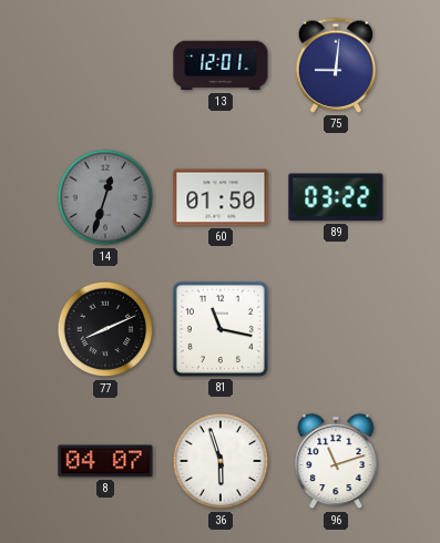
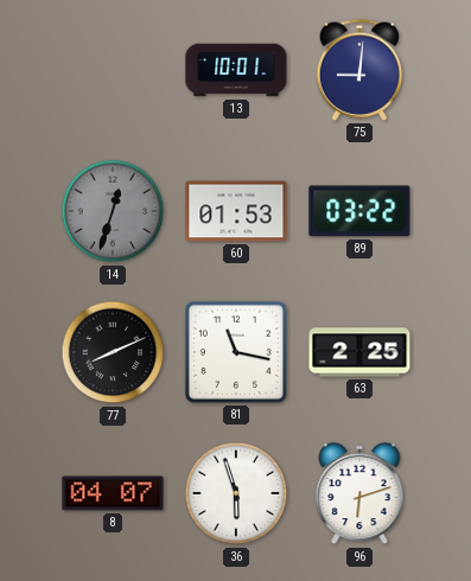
13: 12:01 -> 10:01 (236, 70)
60: 01:50 -> 01:53 (236, 211)
63: none -> 2:25 (359, 352)
96: 11:12 -> 6:12 (359, 493)
